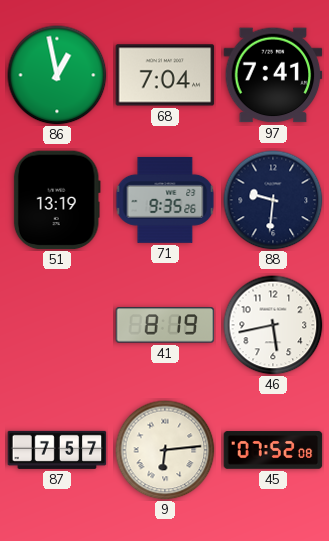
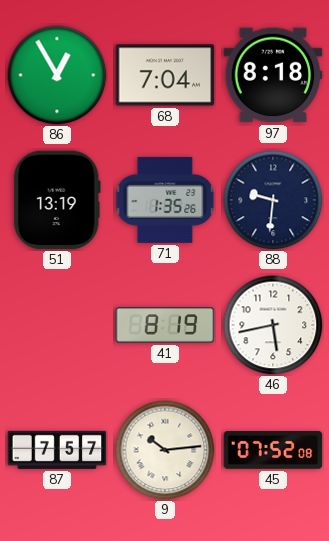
86: 12:58 -> 12:55 (57, 75)
97: 7:41 -> 8:18 (273, 75)
71: 9:35 -> 1:35 (165, 200)
9: 6:14 -> 10:14 (165, 450)
